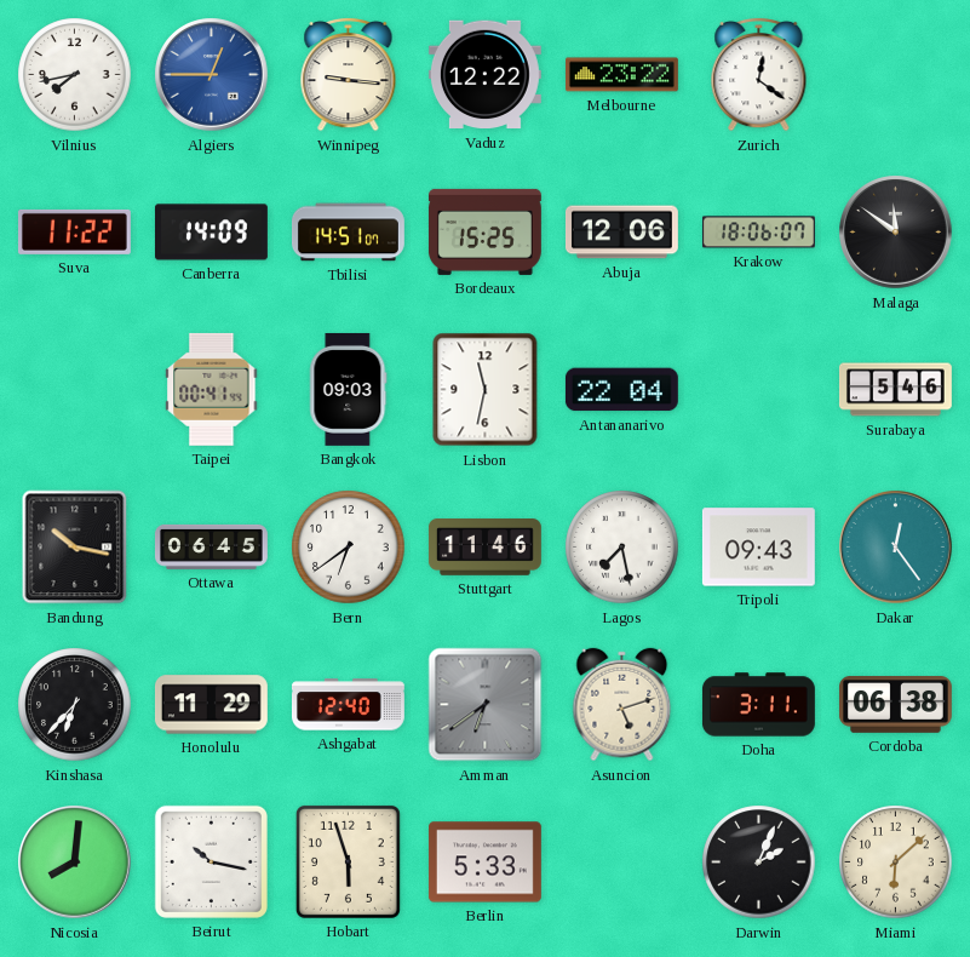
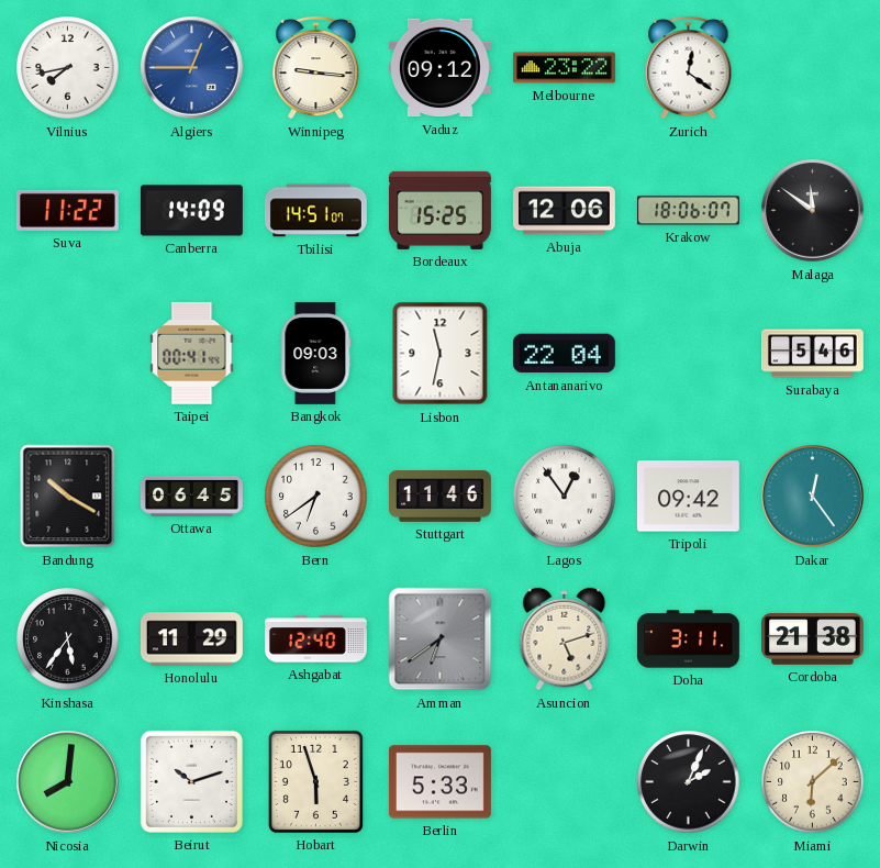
Vaduz: 12:22 -> 09:12 (439, 68)
Bandung: 10:17 -> 10:20 (68, 497)
Lagos: 7:28 -> 12:54 (565, 497)
Tripoli: 09:43 -> 09:42 (688, 497)
Kinshasa: 6:37 -> 5:36 (68, 639)
Cordoba: 06:38 -> 21:38 (812, 639)
Beirut: 10:17 -> 10:12 (191, 781)
